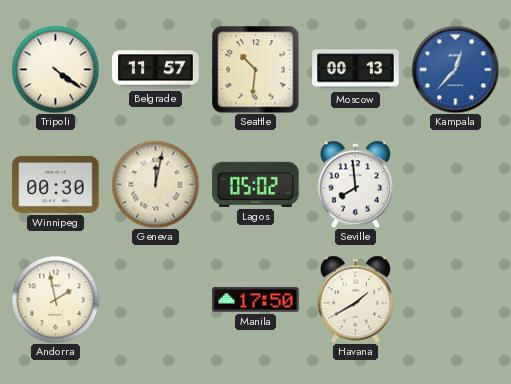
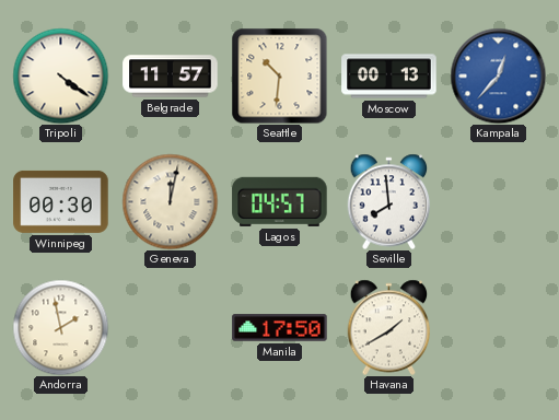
Lagos: 05:02 -> 04:57 (280, 201)
